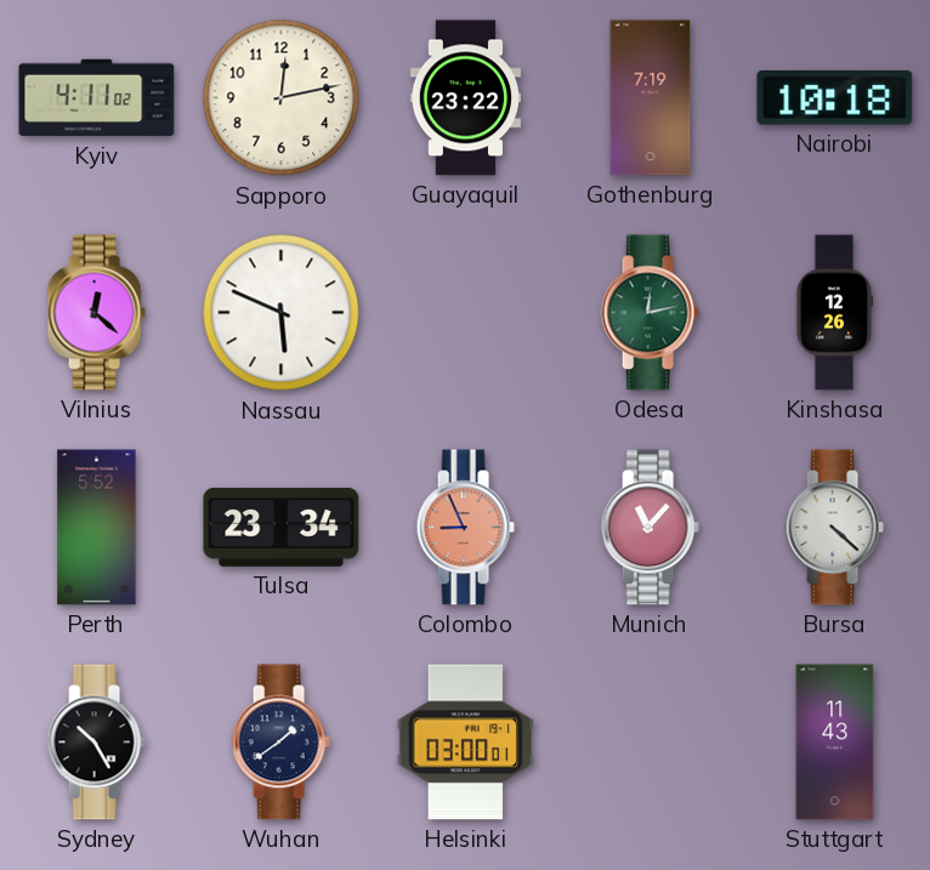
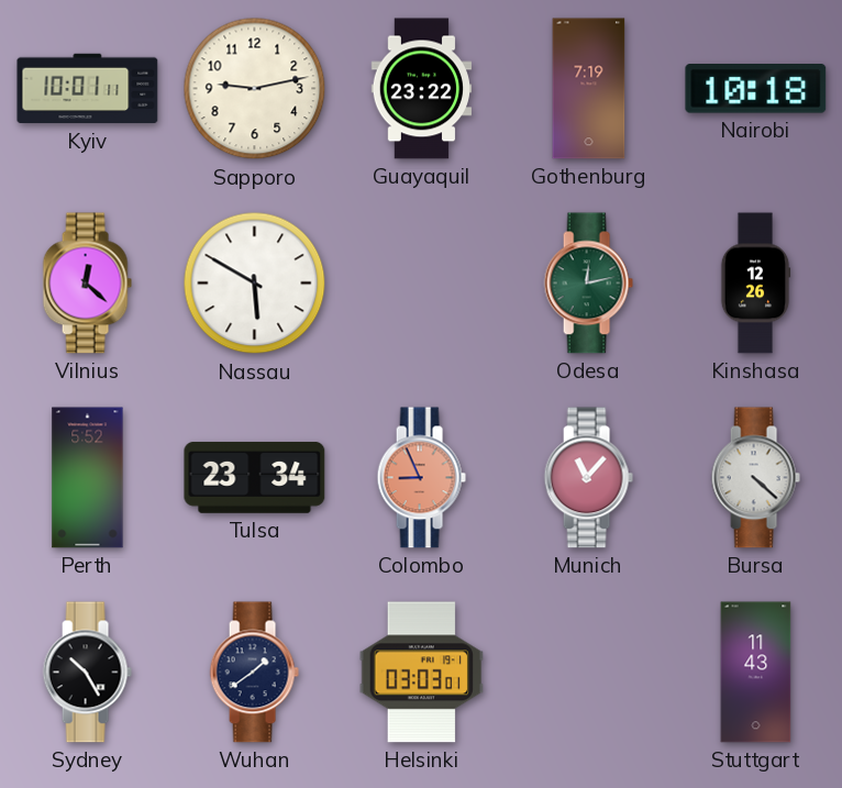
Kyiv: 4:11 -> 10:01 (88, 89)
Sapporo: 12:13 -> 9:13 (255, 89)
Nassau: 5:49 -> 5:50 (255, 284)
Helsinki: 03:00 -> 03:03 (422, 673)
